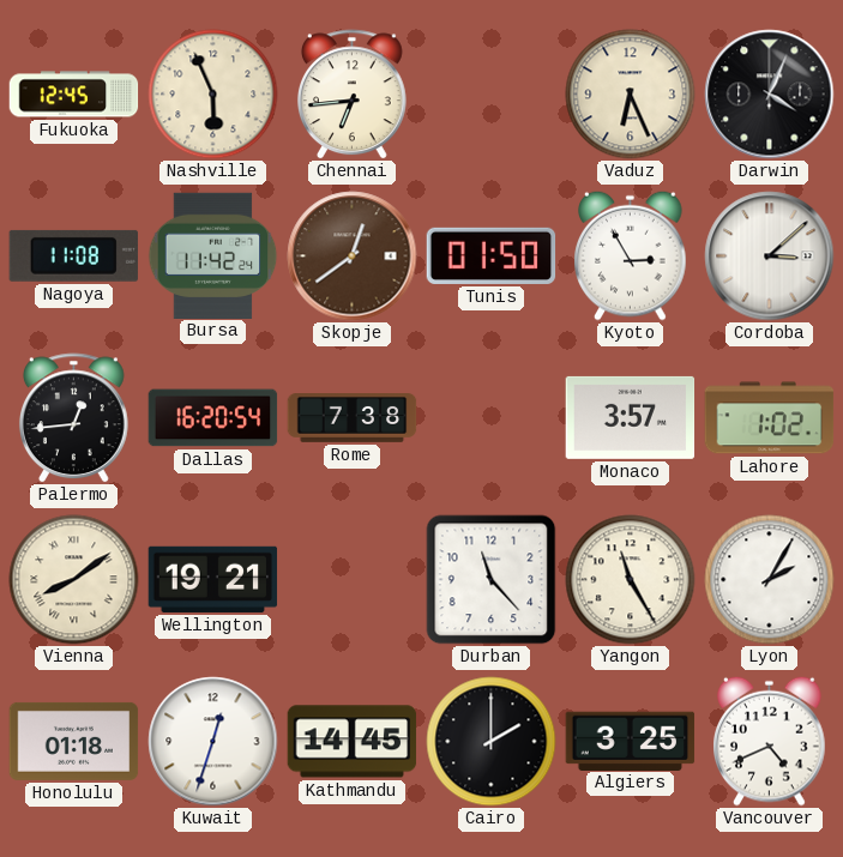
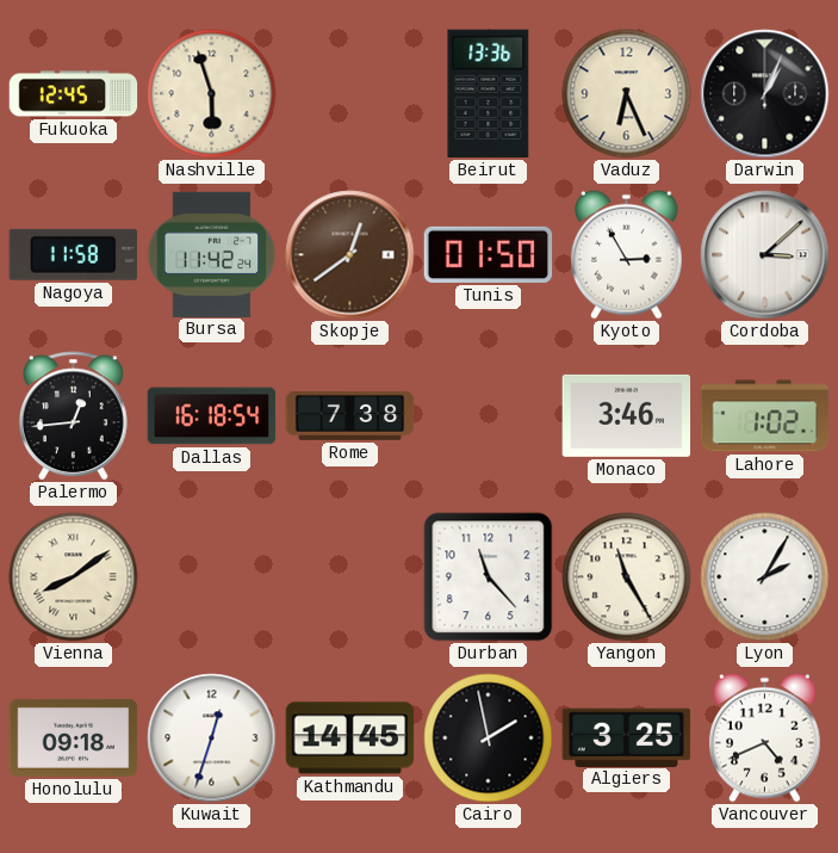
Nashville: 5:56 -> 5:57 (212, 94)
Chennai: 6:44 -> none (351, 95)
Beirut: none -> 13:36 (489, 94)
Darwin: 4:04 -> 1:04 (765, 94)
Nagoya: 11:08 -> 11:58 (73, 254)
Dallas: 16:20 -> 16:18 (212, 416)
Monaco: 3:57 -> 3:46 (627, 415)
Wellington: 19:21 -> none (213, 579)
Honolulu: 01:18 -> 09:18 (74, 737)
Cairo: 2:00 -> 1:58 (489, 738)
